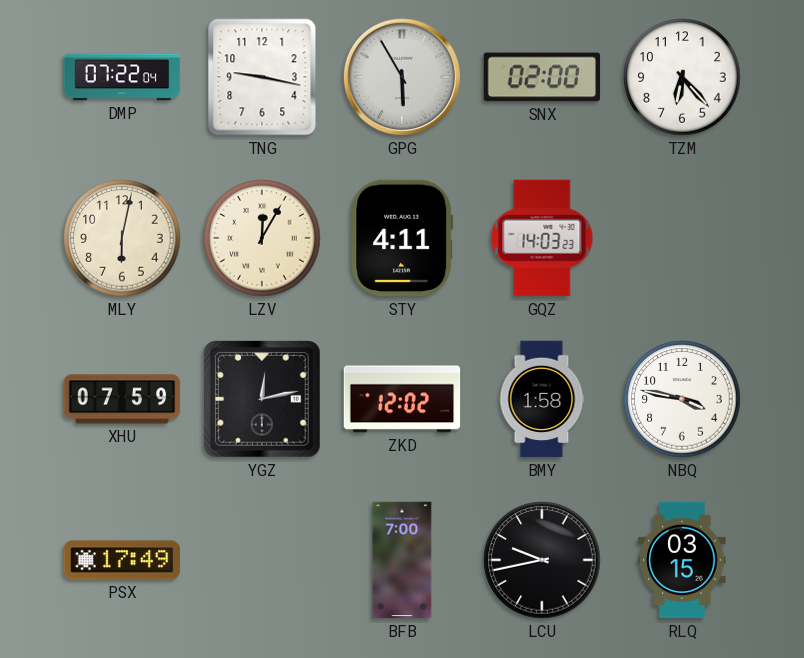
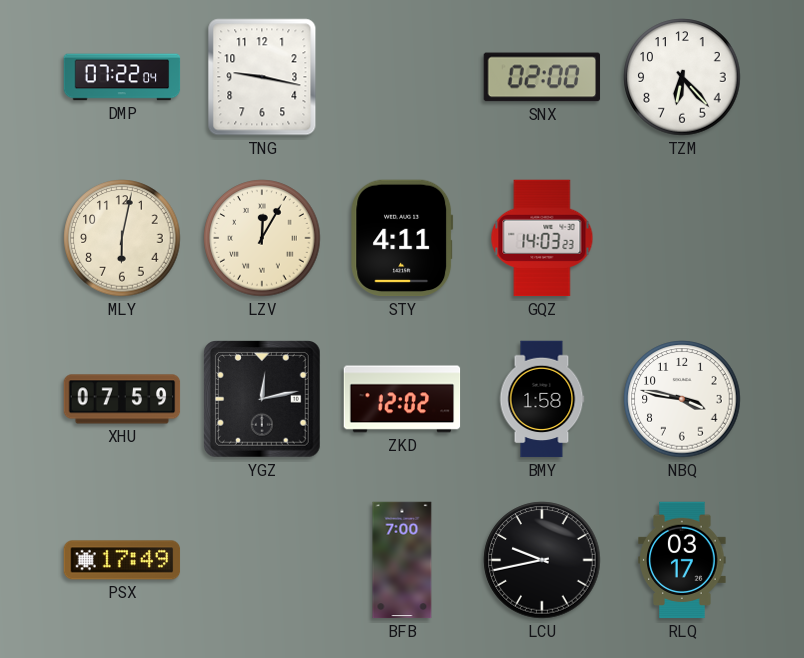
GPG: 5:55 -> none (402, 77)
RLQ: 03:15 -> 03:17 (682, 560)
